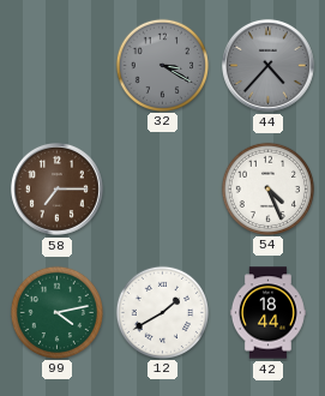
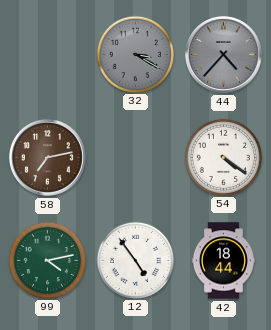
58: 7:15 -> 7:13 (47, 157)
54: 4:26 -> 4:21 (223, 157)
12: 1:40 -> 4:54 (135, 260)
